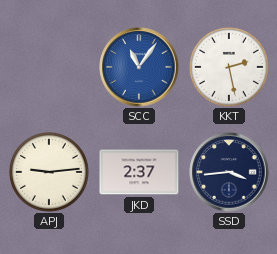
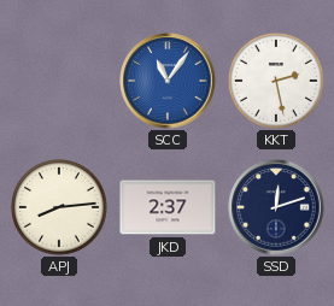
APJ: 9:14 -> 8:14 (59, 207)
SSD: 3:44 -> 12:12 (276, 207)
